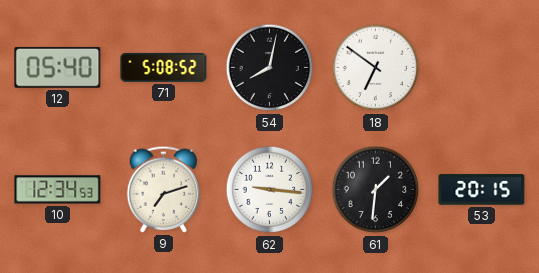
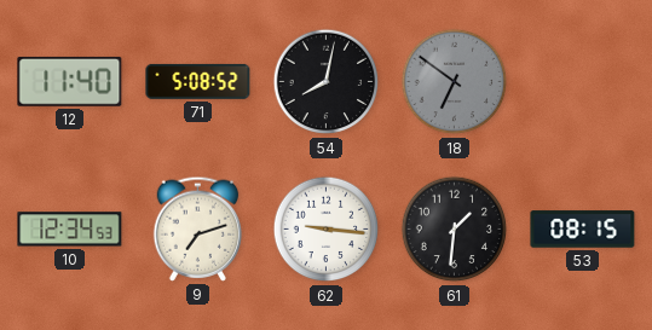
12: 05:40 -> 11:40 (70, 81)
18 dial: white -> grey (455, 82)
53: 20:15 -> 08:15 (583, 230)
